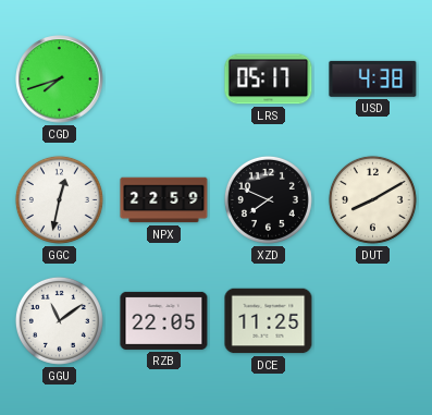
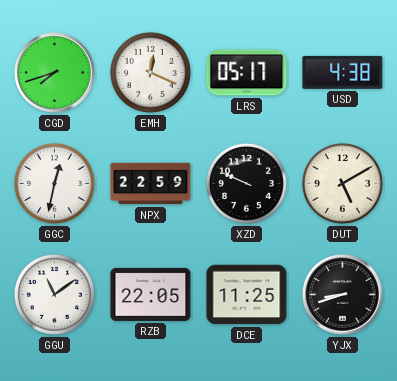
EMH: none -> 12:19 (150, 72)
XZD: 7:49 -> 9:49 (246, 183)
DUT: 8:10 -> 5:10 (342, 183)
YJX: none -> 8:42 (343, 295)
